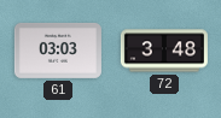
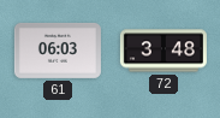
61: 03:03 -> 06:03 (58, 51)
